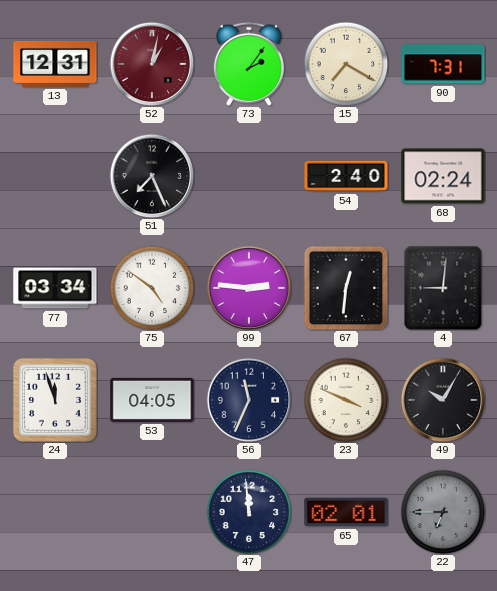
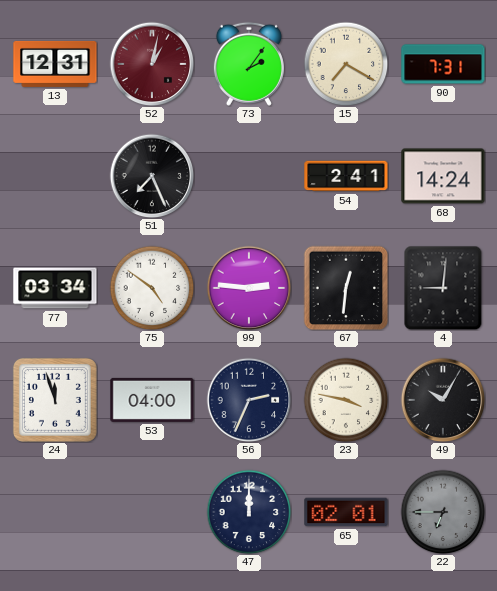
54: 2:40 -> 2:41 (346, 176)
68: 02:24 -> 14:24 (443, 176)
53: 04:05 -> 04:00 (152, 400)
56: 11:34 -> 2:34 (249, 400)
23: 3:49 -> 3:47 (346, 400)
47: 11:59 -> 12:00 (249, 512)
